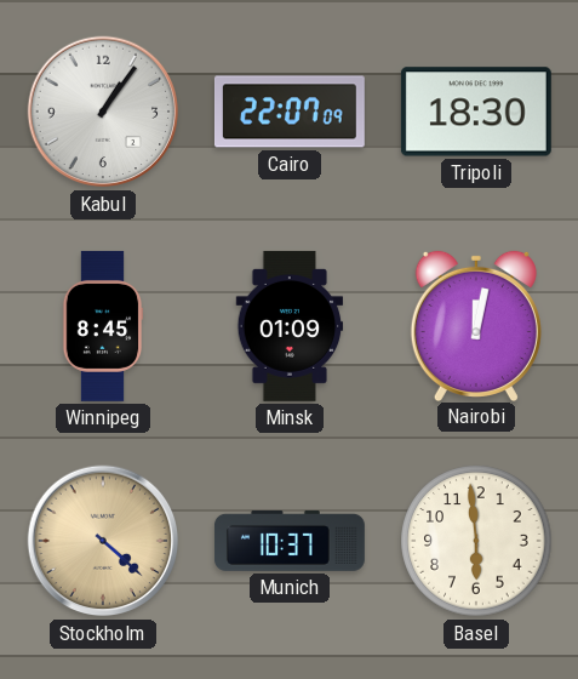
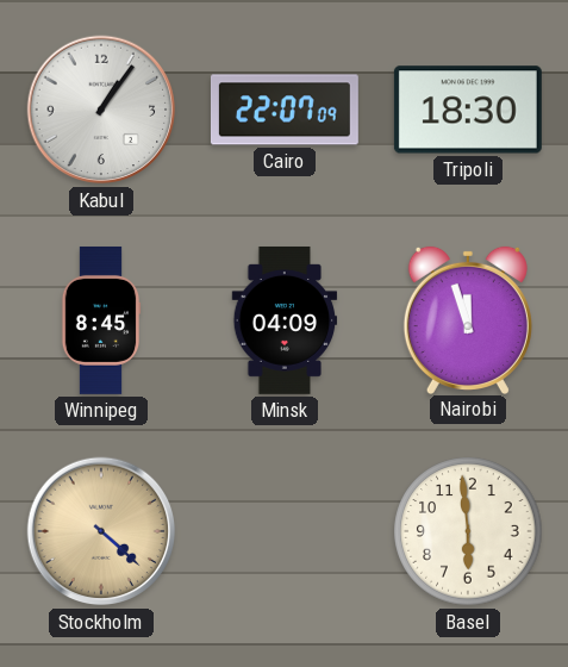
Minsk: 01:09 -> 04:09 (285, 320)
Nairobi: 12:02 -> 11:57 (468, 319)
Munich: 10:37 -> none (290, 541)
